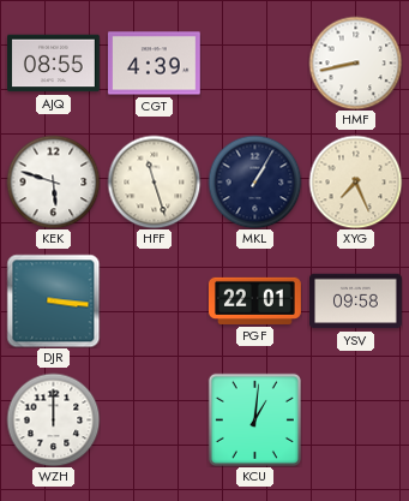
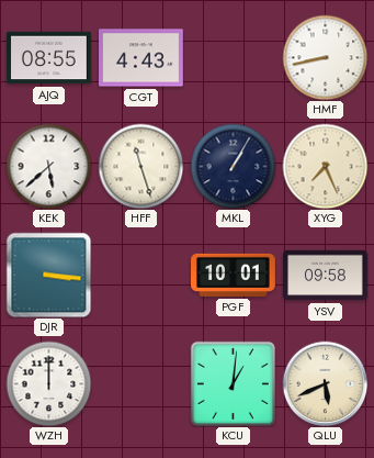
CGT: 4:39 -> 4:43 (141, 58)
KEK: 5:48 -> 5:38 (48, 166)
PGF: 22:01 -> 10:01 (234, 275)
QLU: none -> 5:41 (325, 383)
